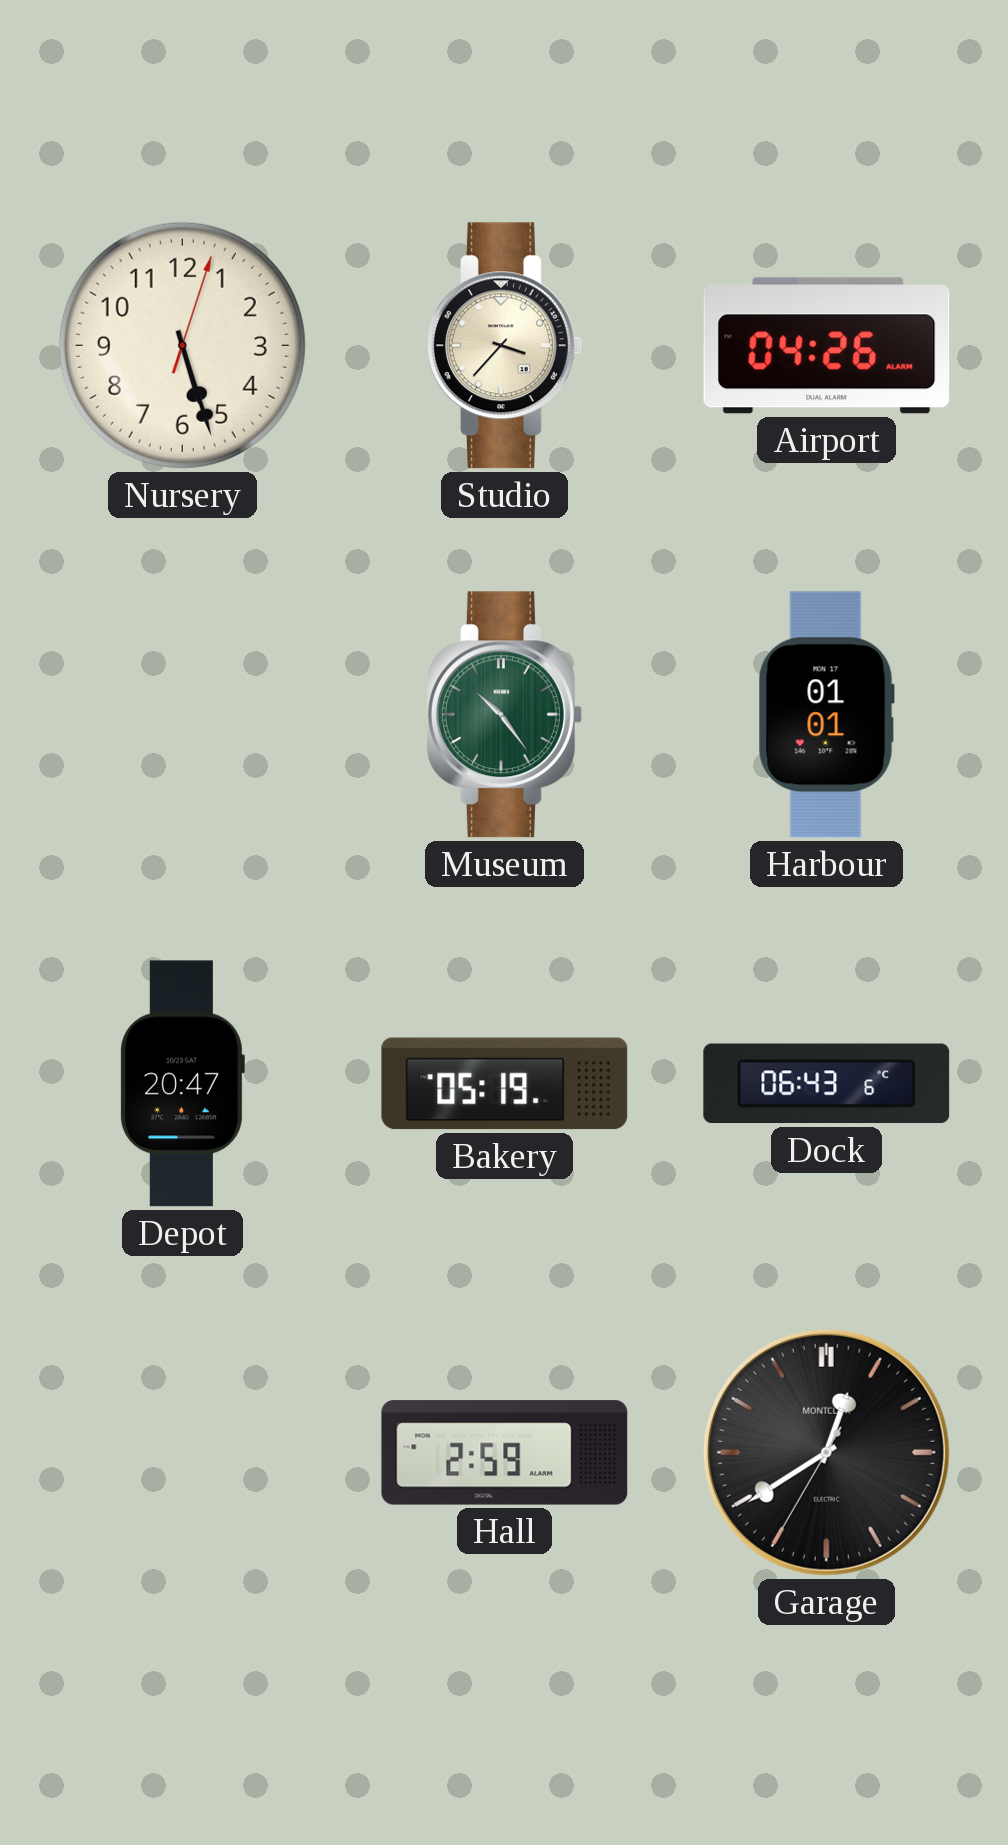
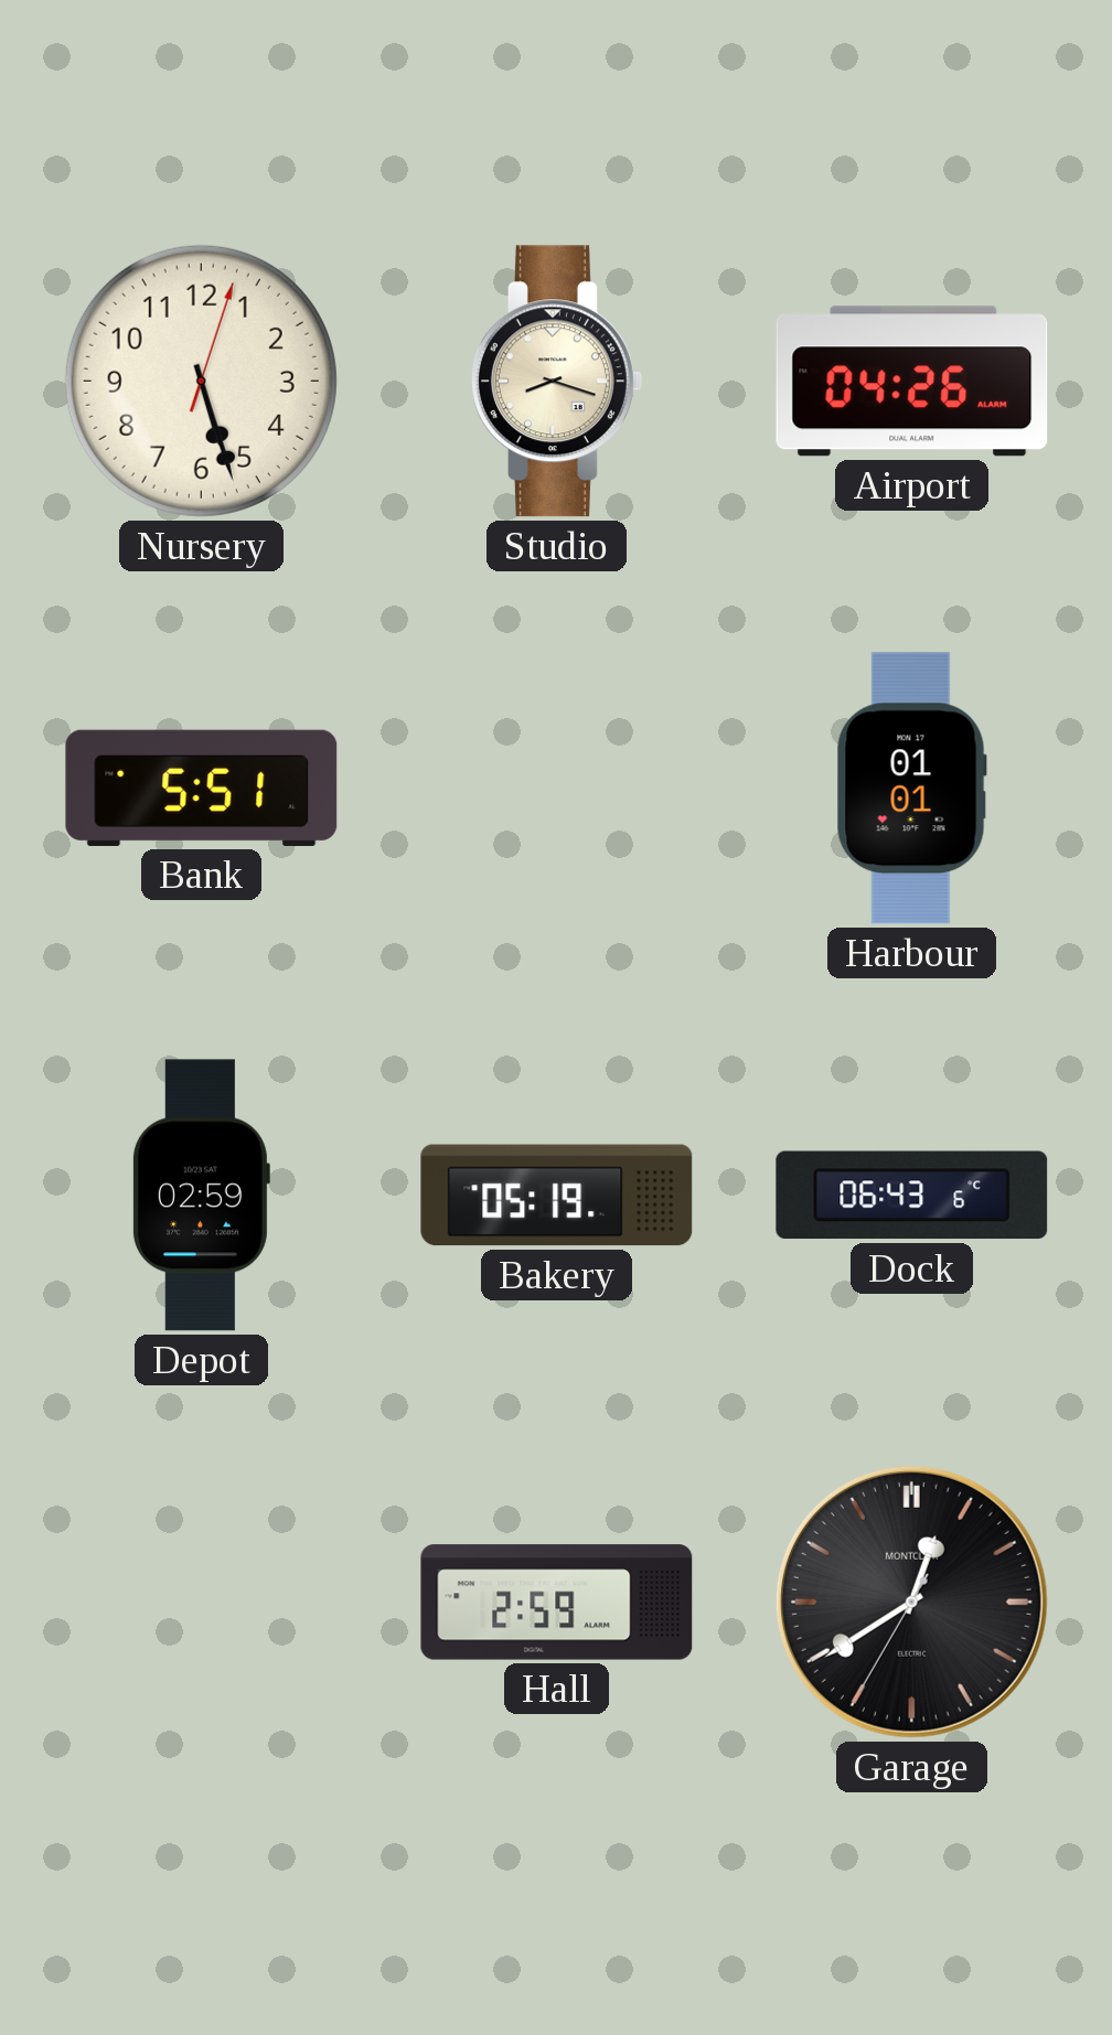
Studio: 3:37 -> 8:18 (556, 382)
Bank: none -> 5:51 (202, 788)
Museum: 10:24 -> none (504, 715)
Depot: 20:47 -> 02:59 (201, 1196)
